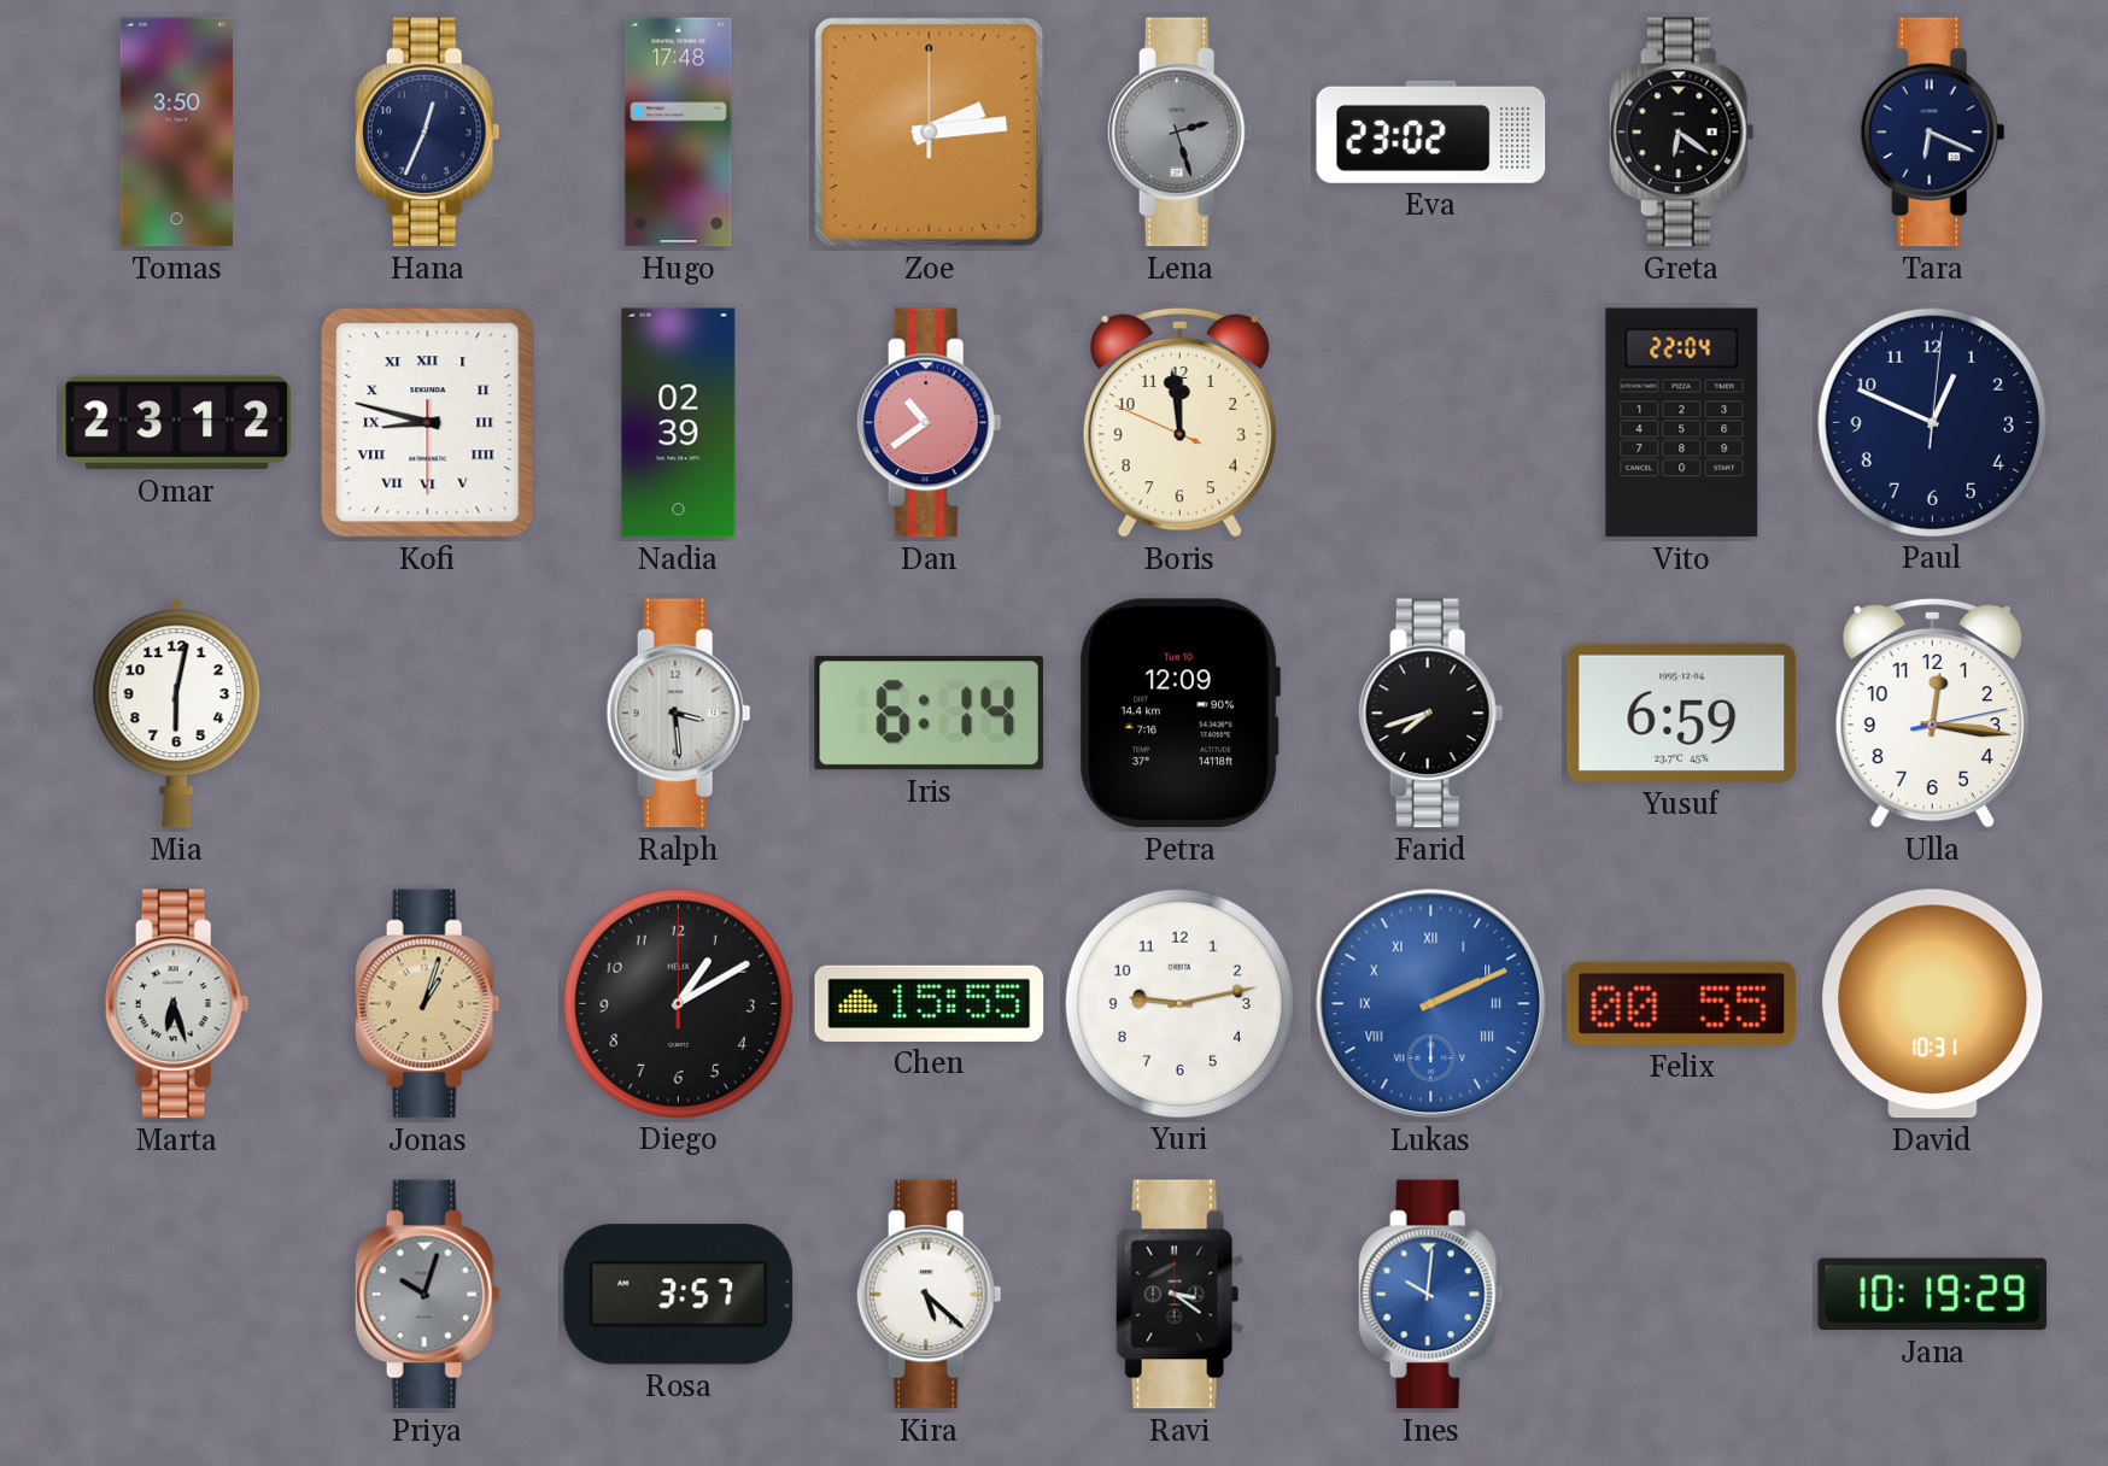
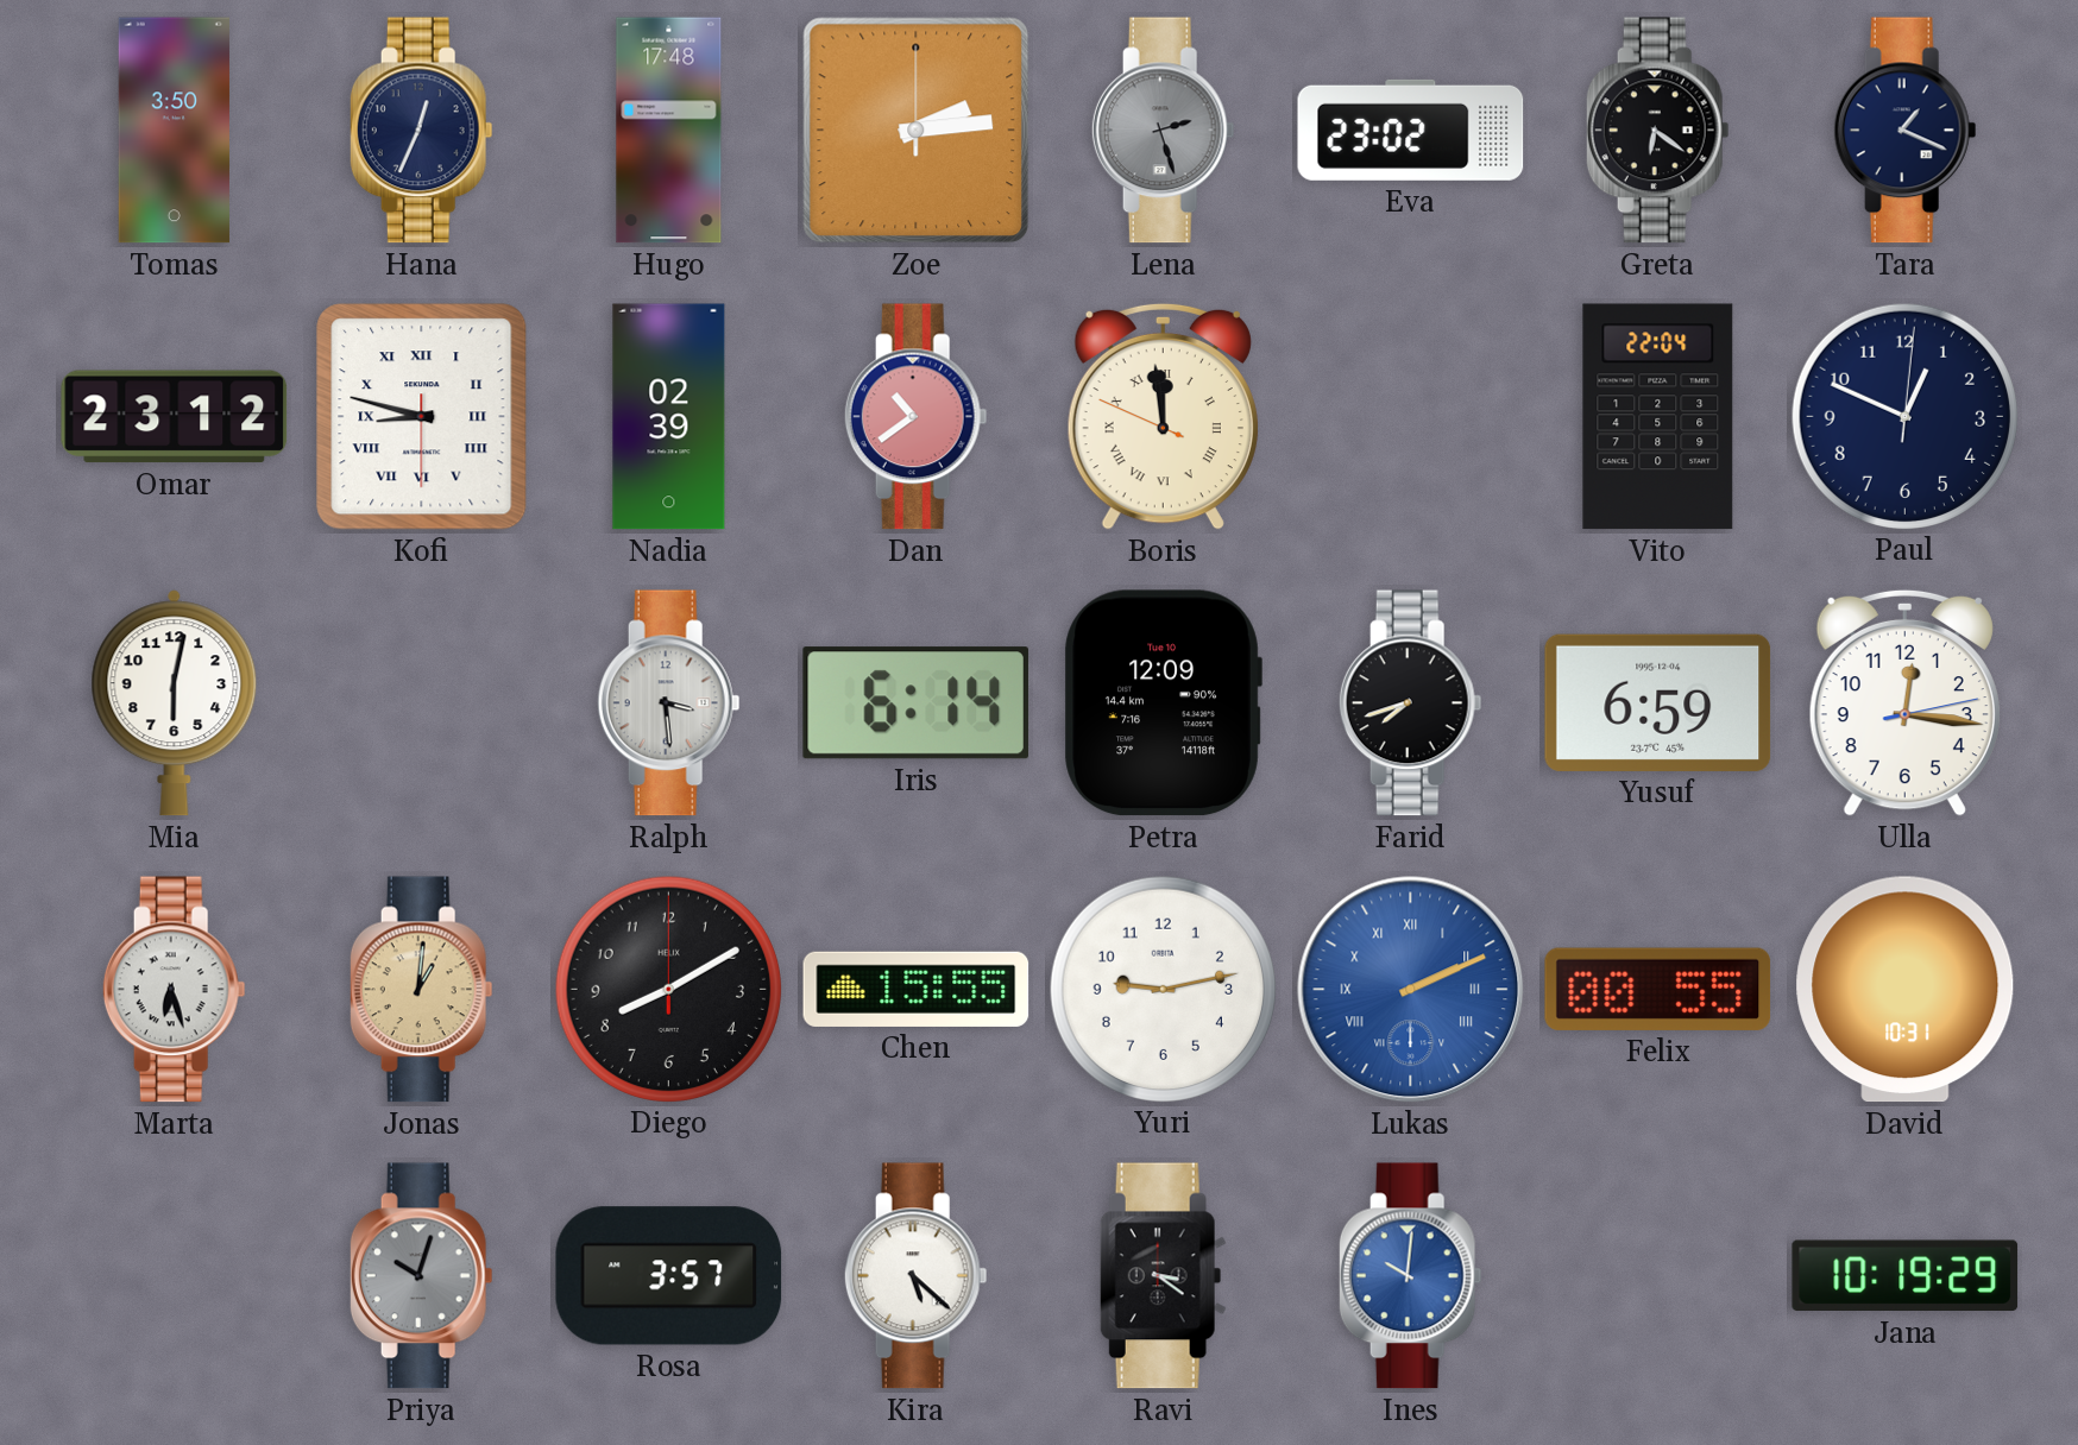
Tara: 6:19 -> 1:19 (1904, 131)
Boris numerals: Arabic -> Roman (1163, 416)
Jonas: 1:03 -> 1:01 (421, 990)
Diego: 1:10 -> 8:10 (668, 989)
